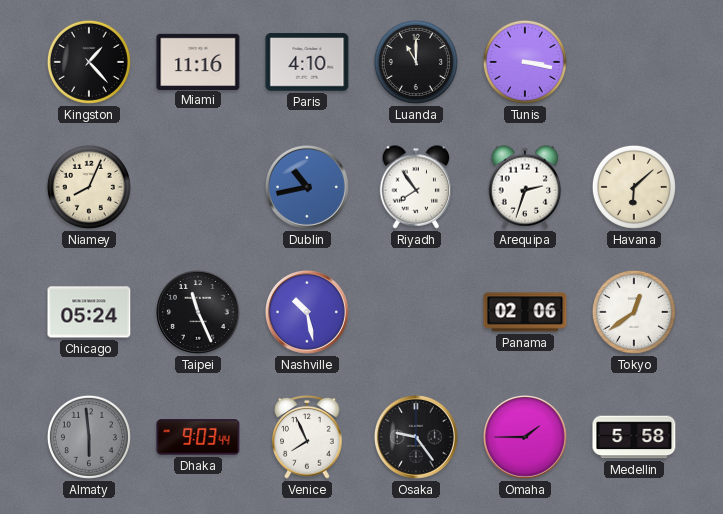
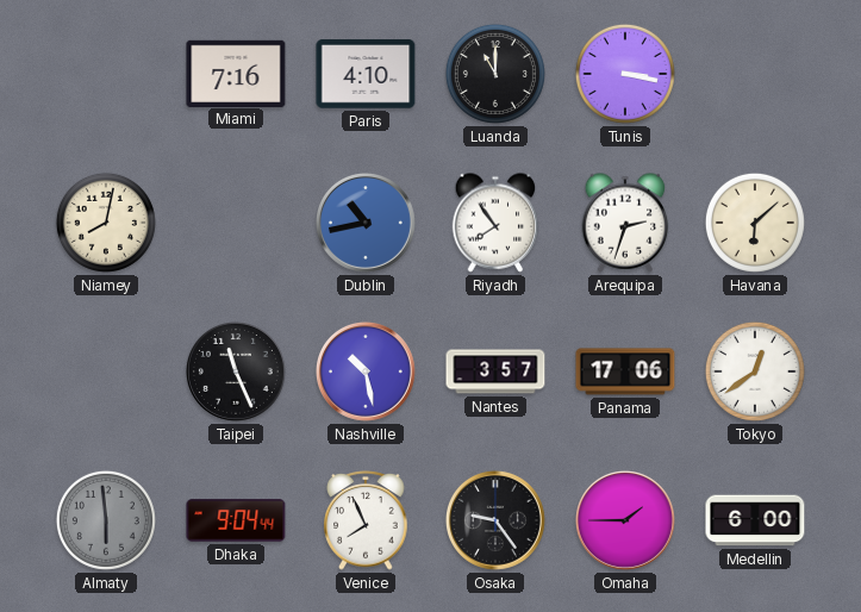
Kingston: 1:23 -> none (89, 62)
Miami: 11:16 -> 7:16 (236, 73)
Niamey: 8:04 -> 8:02 (106, 223)
Chicago: 05:24 -> none (89, 312)
Nantes: none -> 3:57 (495, 371)
Panama: 02:06 -> 17:06 (625, 371)
Dhaka: 9:03 -> 9:04 (236, 520)
Medellin: 5:58 -> 6:00 (755, 520)
